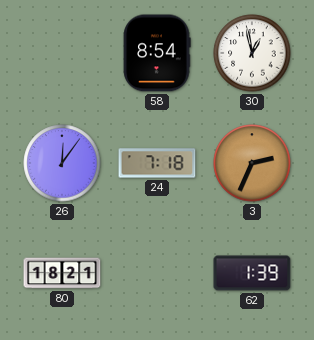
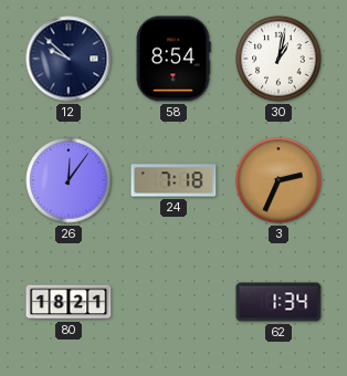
12: none -> 9:52 (69, 59)
30: 12:58 -> 1:02 (278, 59)
62: 1:39 -> 1:34 (278, 302)
